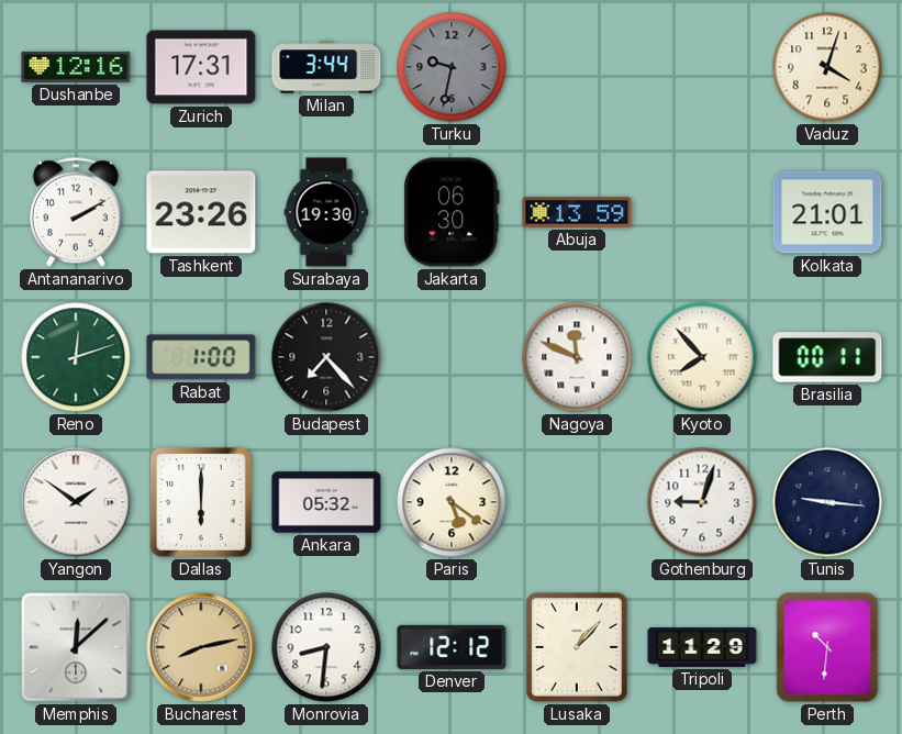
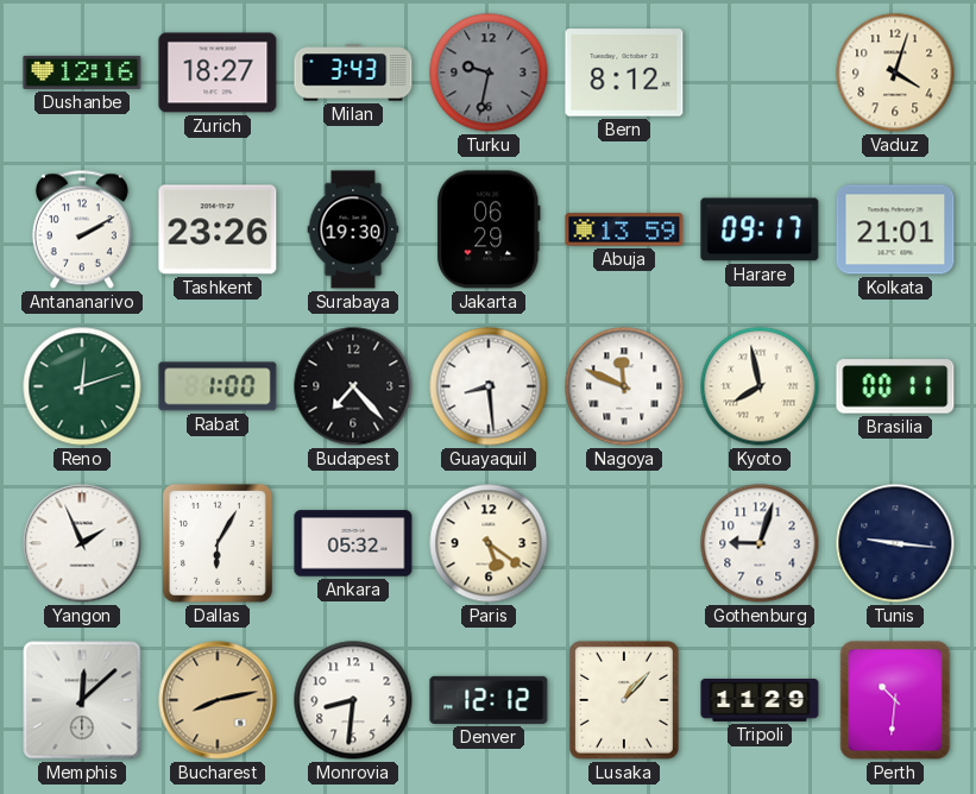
Zurich: 17:31 -> 18:27 (218, 73)
Milan: 3:44 -> 3:43 (353, 73)
Bern: none -> 8:12 (624, 73)
Jakarta: 06:30 -> 06:29 (490, 229)
Harare: none -> 09:17 (760, 229)
Guayaquil: none -> 8:29 (489, 386)
Kyoto: 7:53 -> 7:58 (760, 386)
Yangon: 1:51 -> 1:56 (82, 543)
Dallas: 6:00 -> 6:05 (218, 543)
